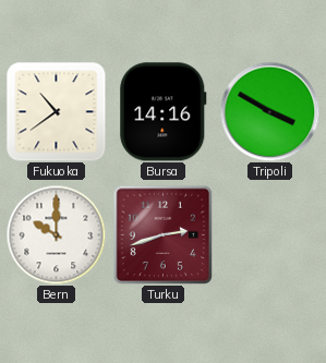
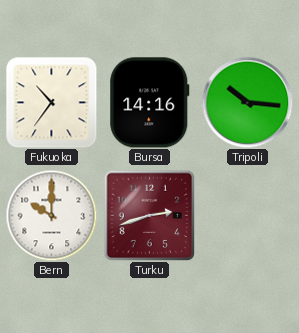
Fukuoka: 10:39 -> 10:36 (52, 103)
Tripoli: 3:50 -> 10:16 (247, 102)
